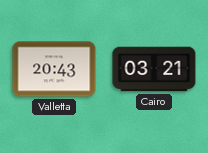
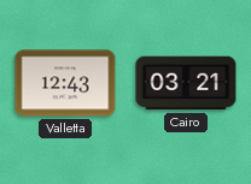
Valletta: 20:43 -> 12:43 (65, 83)
